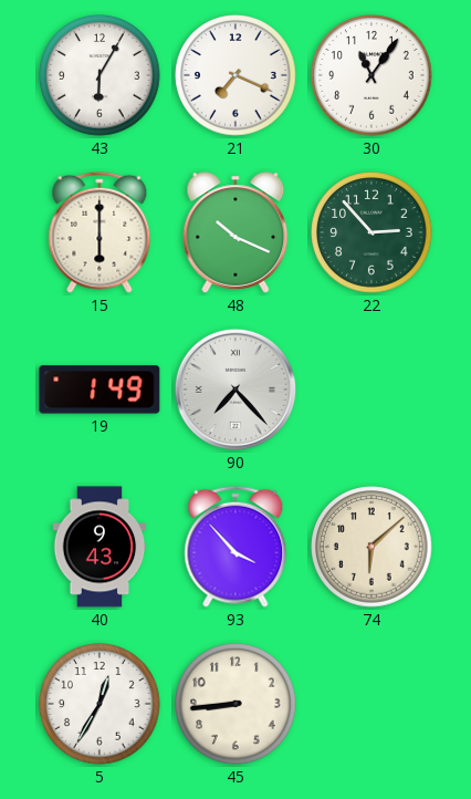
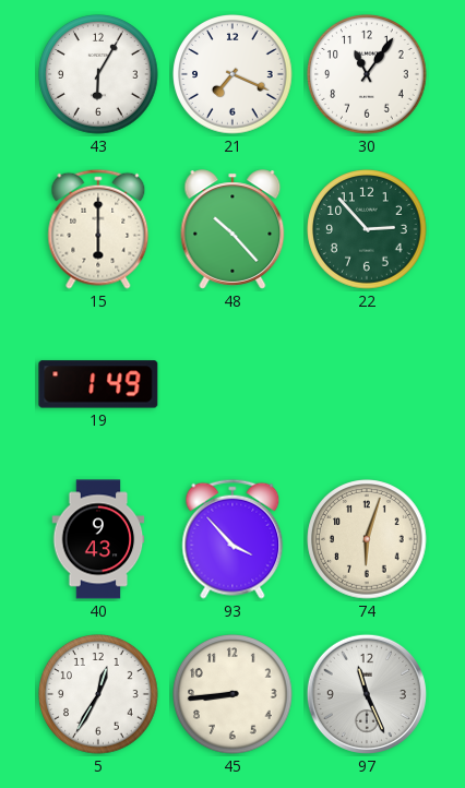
48: 10:19 -> 10:23 (233, 229)
90: 7:23 -> none (236, 390)
74: 6:08 -> 6:03 (367, 539)
97: none -> 11:26 (367, 694)
